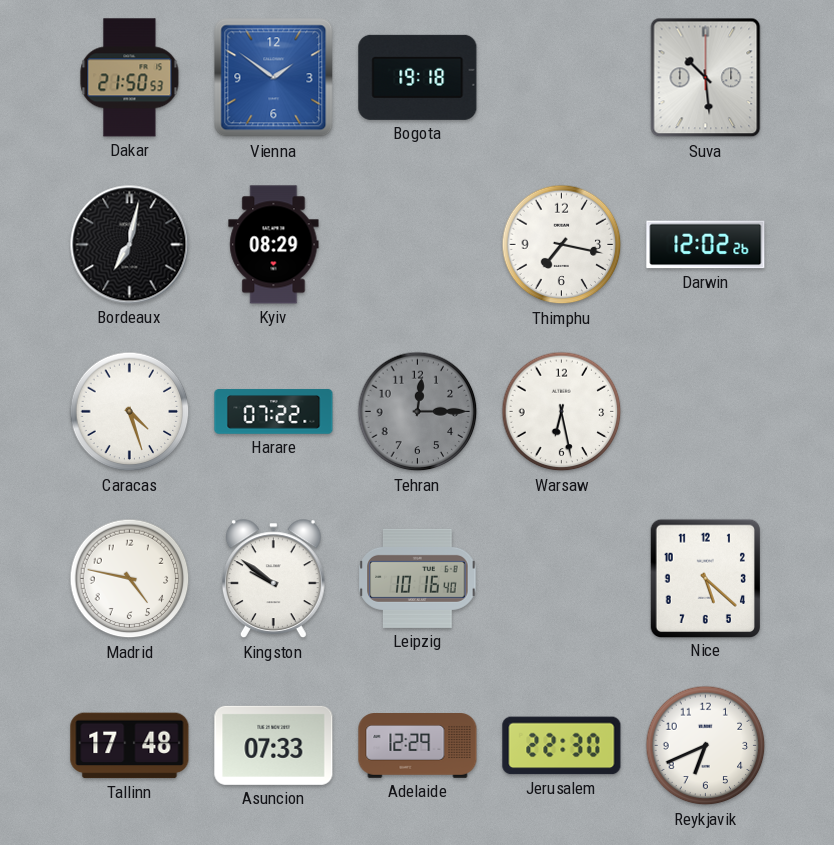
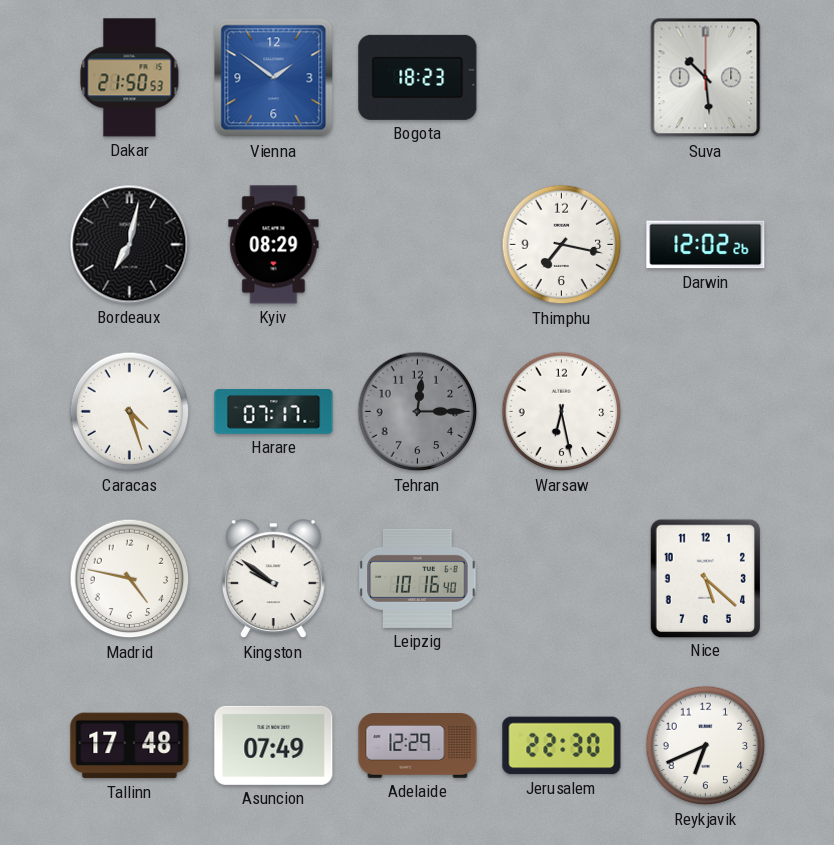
Bogota: 19:18 -> 18:23 (418, 77)
Harare: 07:22 -> 07:17 (274, 412)
Asuncion: 07:33 -> 07:49 (274, 745)
